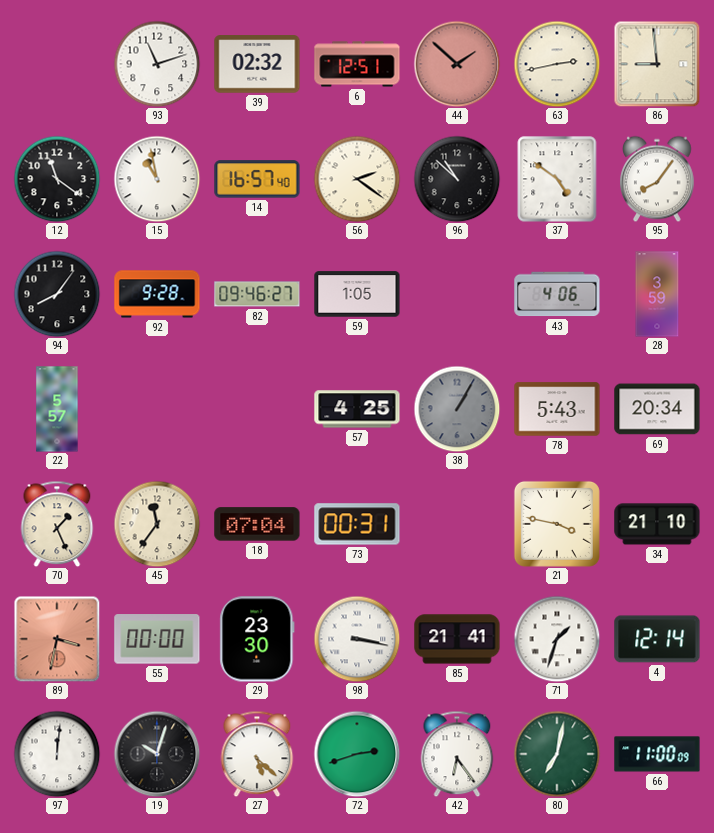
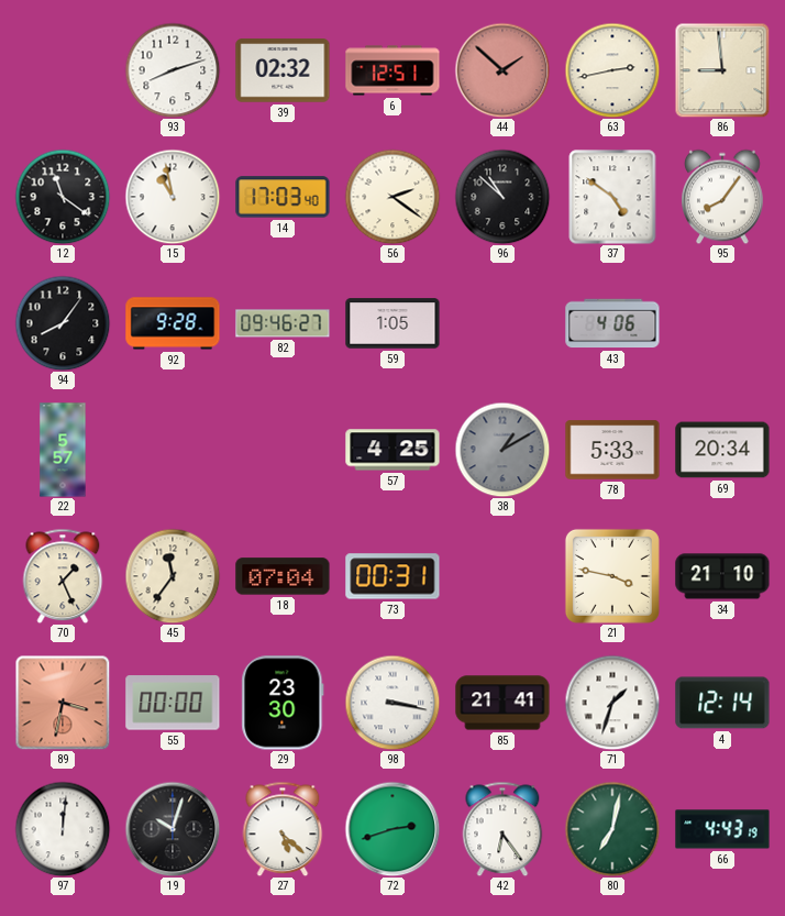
93: 11:12 -> 8:12 (173, 70)
14: 16:57 -> 17:03 (283, 197)
28: 3:59 -> none (657, 294)
38: 1:05 -> 1:10 (502, 450)
78: 5:43 -> 5:33 (612, 450)
66: 11:00 -> 4:43 (722, 829)
